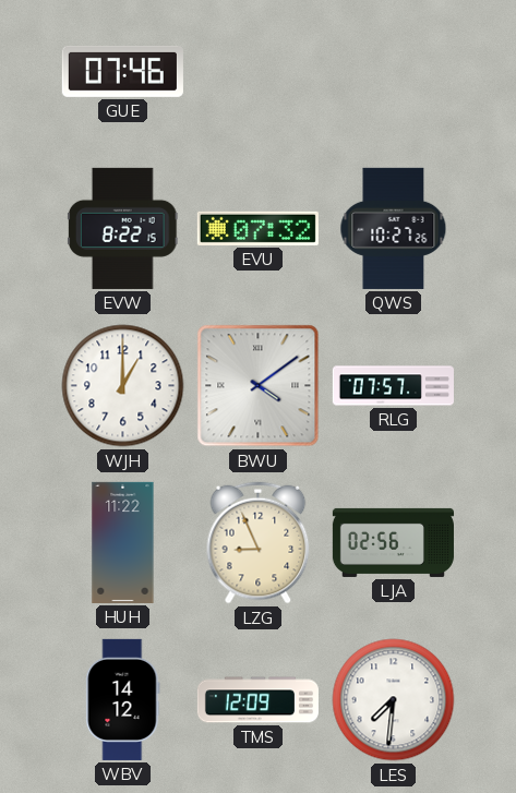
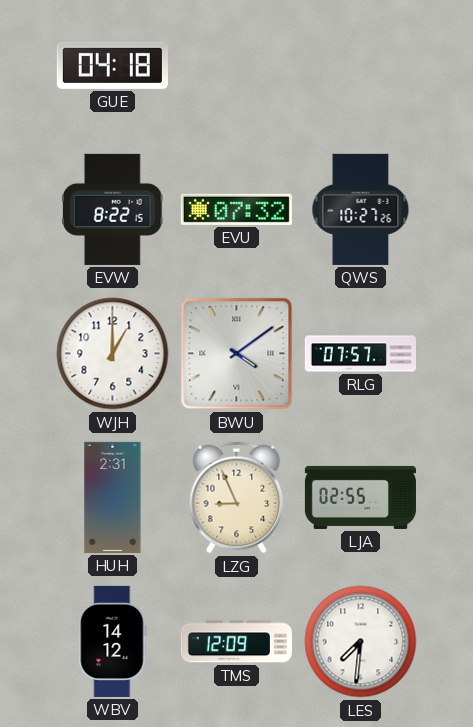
GUE: 07:46 -> 04:18 (112, 65)
HUH: 11:22 -> 2:31 (113, 497)
LJA: 02:56 -> 02:55 (360, 497)
